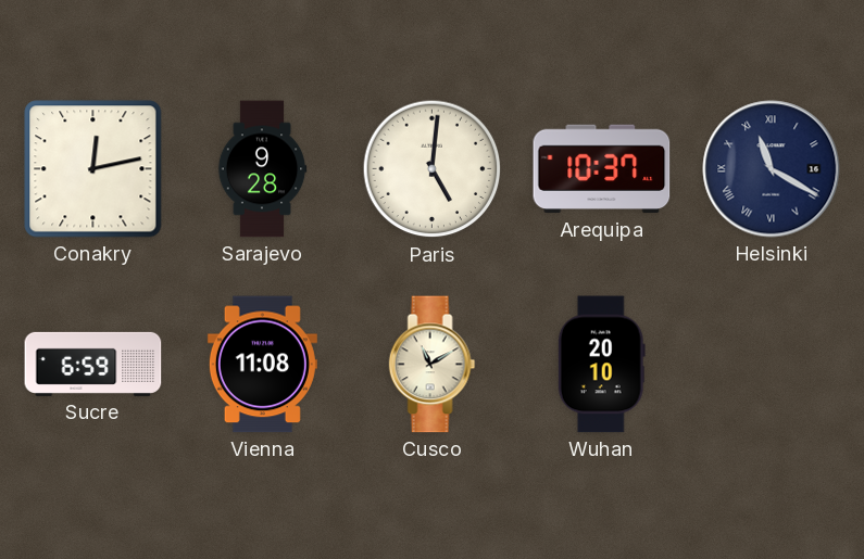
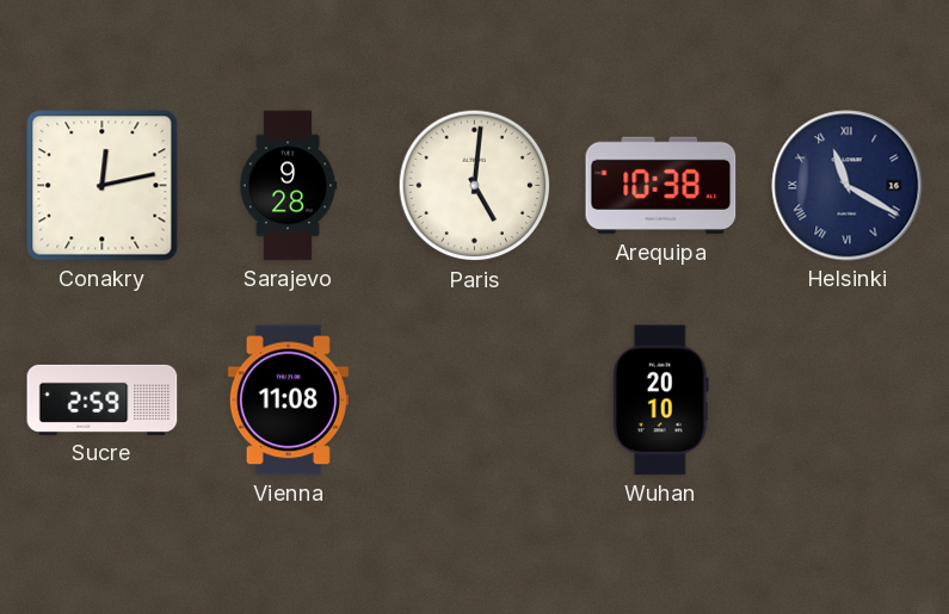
Arequipa: 10:37 -> 10:38 (661, 186)
Sucre: 6:59 -> 2:59 (103, 399)
Cusco: 11:10 -> none (433, 365)
